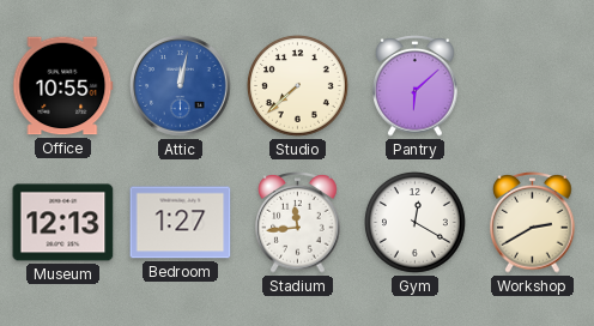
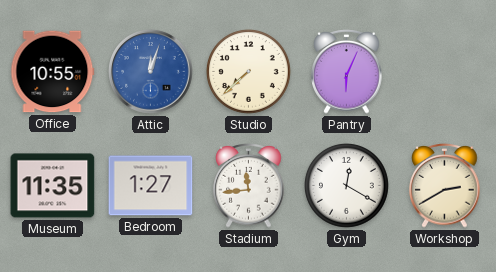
Attic: 12:02 -> 12:03 (151, 72)
Pantry: 6:08 -> 6:04 (347, 72)
Museum: 12:13 -> 11:35 (53, 186)
